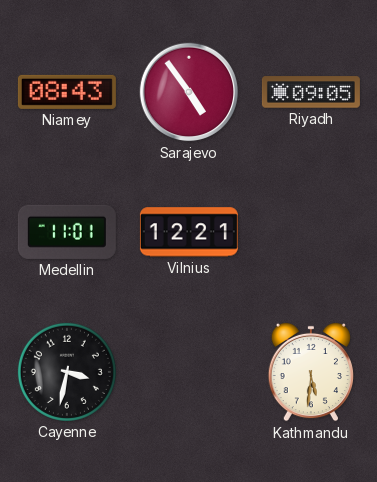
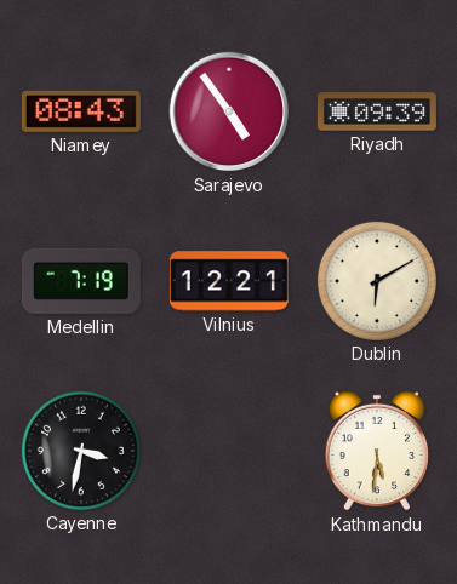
Riyadh: 09:05 -> 09:39 (377, 111)
Medellin: 11:01 -> 7:19 (81, 281)
Dublin: none -> 6:10 (377, 281)
